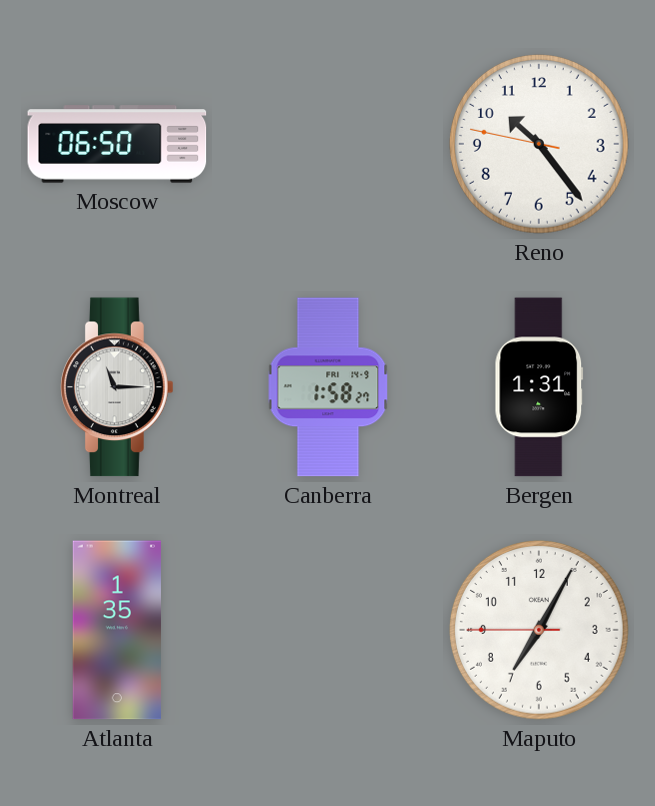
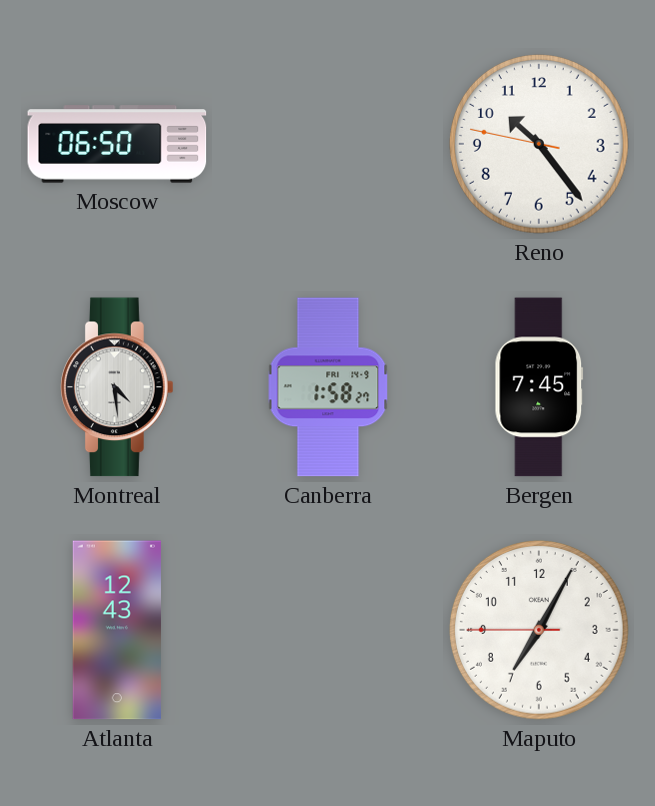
Montreal: 11:15 -> 4:29 (117, 387)
Bergen: 1:31 -> 7:45 (539, 387)
Atlanta: 1:35 -> 12:43 (117, 630)
